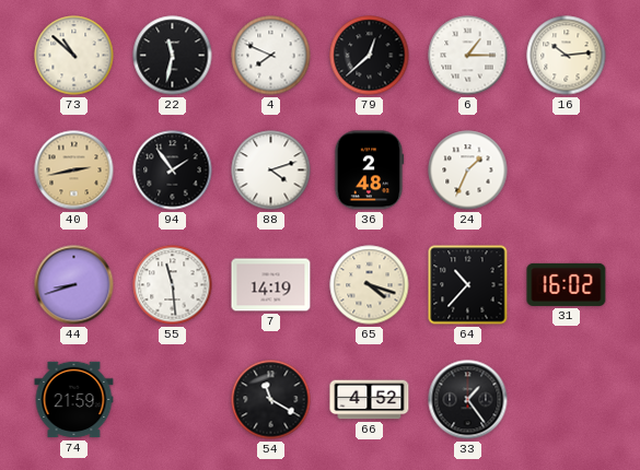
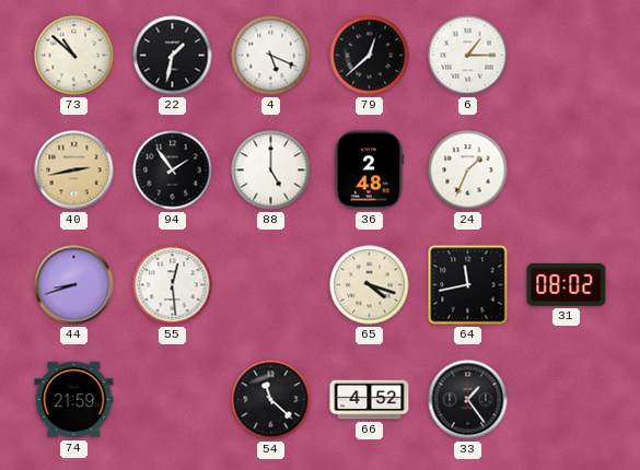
22: 11:32 -> 1:32 (173, 56)
4: 7:49 -> 5:19 (271, 56)
16: 10:14 -> none (567, 56)
88: 4:12 -> 5:00 (271, 171)
55: 11:29 -> 12:29 (173, 285)
7: 14:19 -> none (271, 285)
64: 10:37 -> 11:43 (468, 285)
31: 16:02 -> 08:02 (567, 284)
54: 11:20 -> 11:22 (271, 400)
